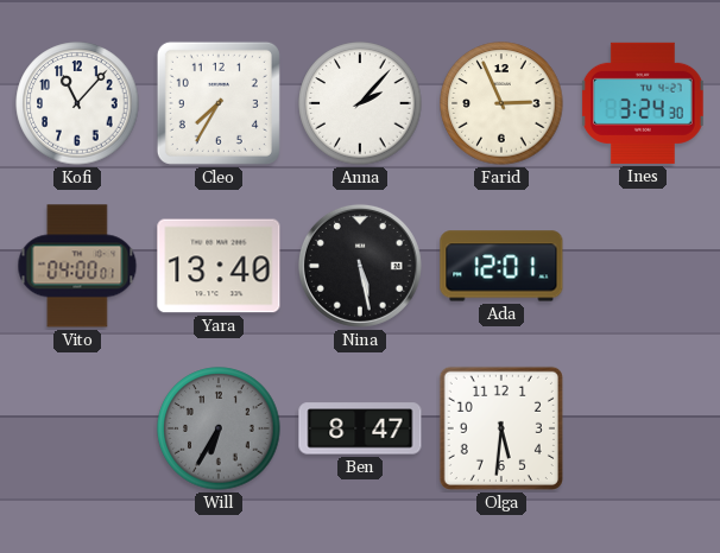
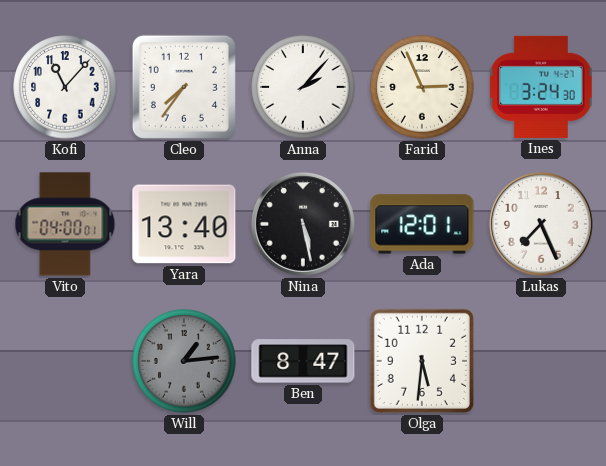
Cleo: 7:35 -> 7:36 (184, 87)
Lukas: none -> 7:26 (541, 224)
Will: 6:35 -> 1:14 (184, 361)
